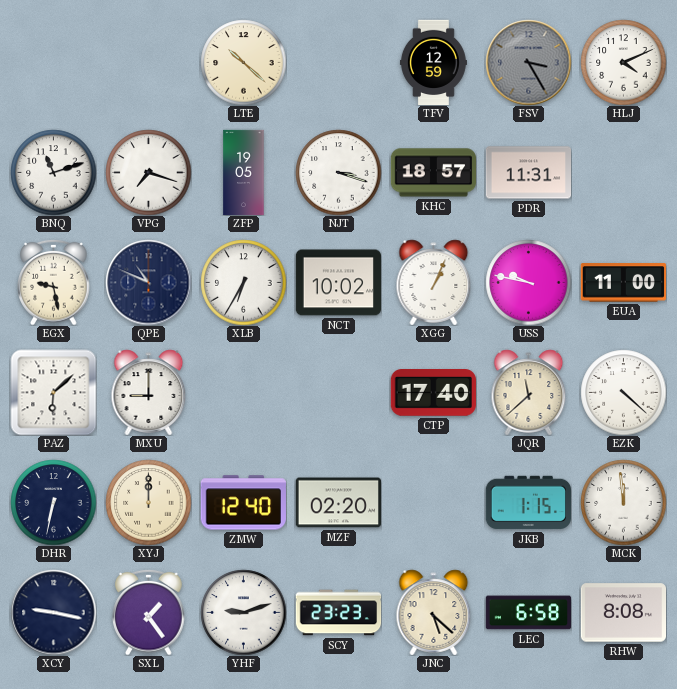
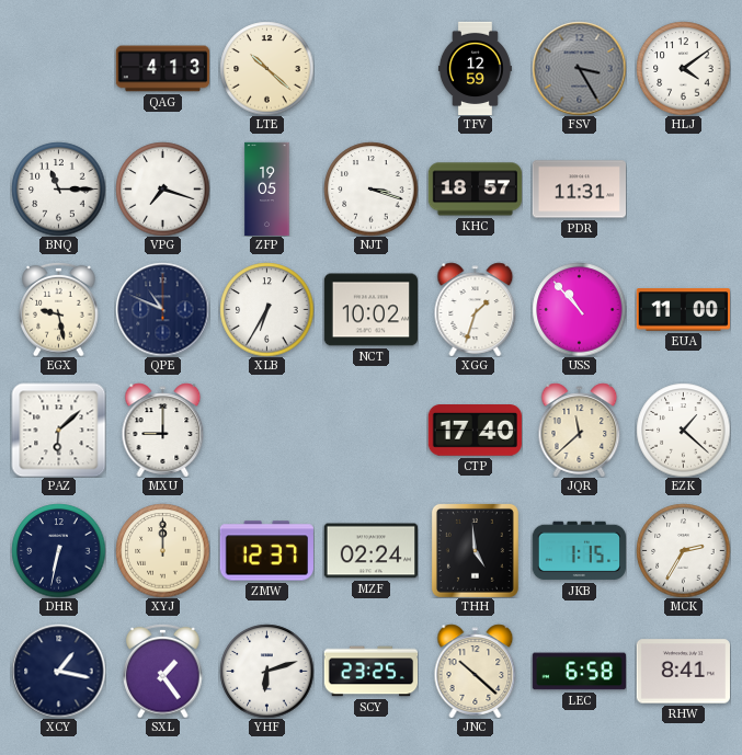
QAG: none -> 4:13 (162, 69)
HLJ: 4:11 -> 4:09 (683, 68)
BNQ: 11:12 -> 11:15 (58, 188)
XGG: 1:04 -> 1:33 (476, 309)
USS: 9:47 -> 10:53 (579, 309)
EZK: 4:22 -> 1:22 (683, 430)
ZMW: 12:40 -> 12:37 (266, 551)
MZF: 02:20 -> 02:24 (370, 551)
THH: none -> 4:59 (475, 550)
MCK: 11:59 -> 2:35 (683, 550)
XCY: 9:17 -> 1:17 (58, 671)
YHF: 9:12 -> 6:12 (266, 671)
SCY: 23:23 -> 23:25 (370, 672)
JNC: 5:22 -> 10:22 (476, 671)
RHW: 8:08 -> 8:41 (683, 672)
